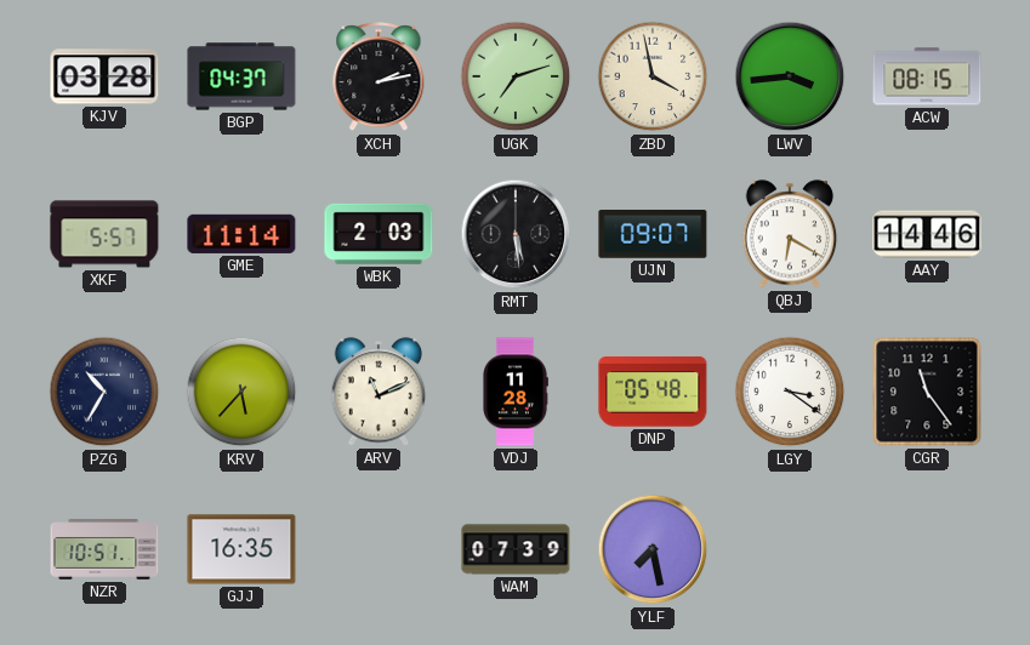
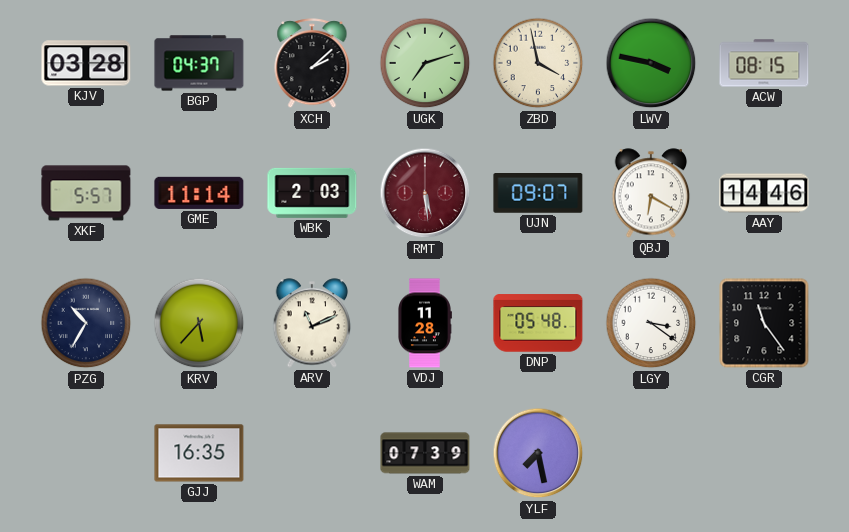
XCH: 2:13 -> 2:08 (312, 64)
LWV: 3:44 -> 3:47 (651, 63)
RMT dial: black -> burgundy (425, 193)
NZR: 10:51 -> none (104, 549)
